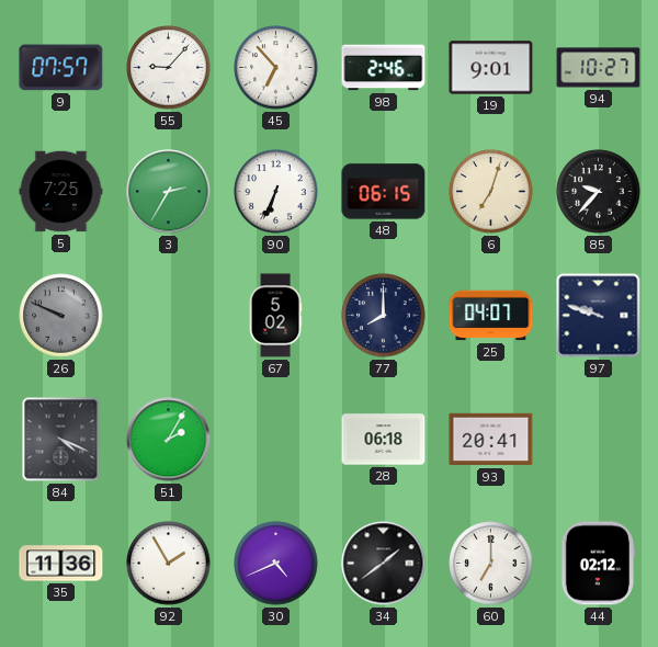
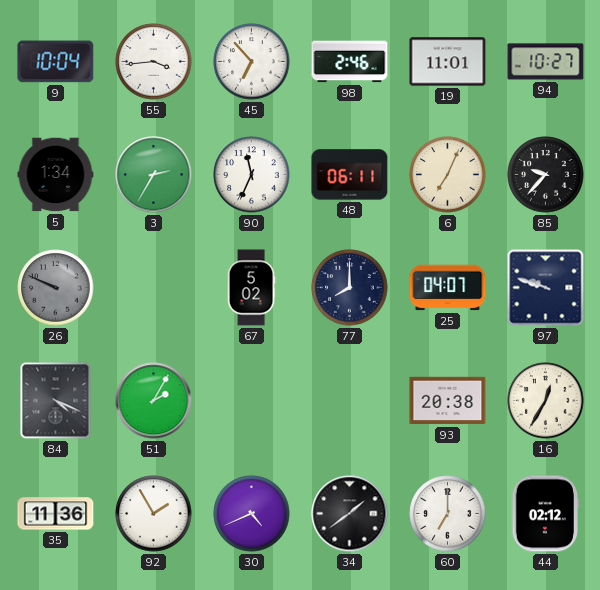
9: 07:57 -> 10:04 (56, 62)
55: 9:07 -> 3:44 (154, 62)
19: 9:01 -> 11:01 (448, 62)
5: 7:25 -> 1:34 (56, 175)
90: 6:34 -> 11:34 (252, 175)
48: 06:15 -> 06:11 (350, 175)
6: 7:03 -> 7:04 (448, 175)
28: 06:18 -> none (384, 440)
93: 20:41 -> 20:38 (448, 401)
16: none -> 12:35 (546, 401)
